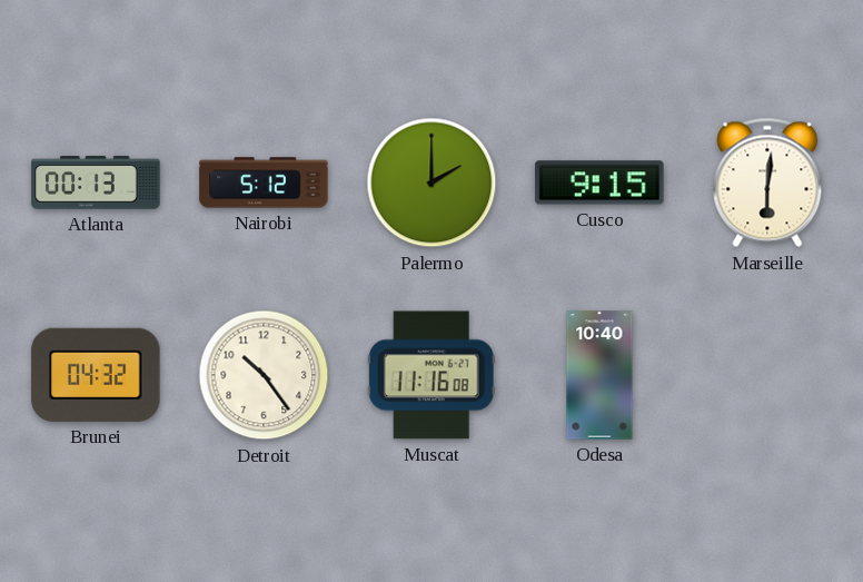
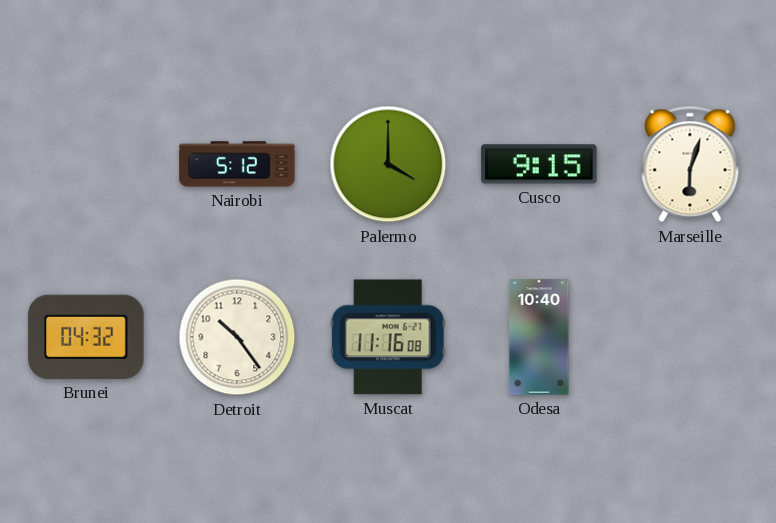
Atlanta: 00:13 -> none (96, 183)
Palermo: 2:00 -> 4:00 (388, 164)
Marseille: 6:01 -> 6:03 (690, 164)
